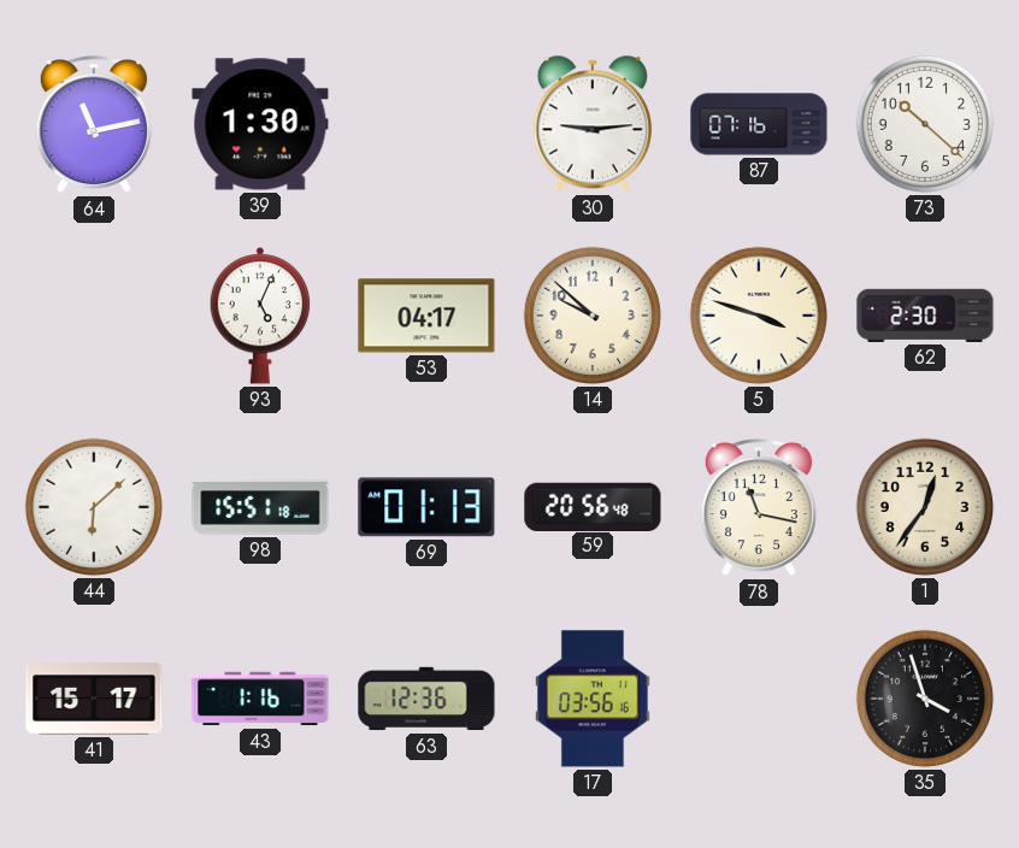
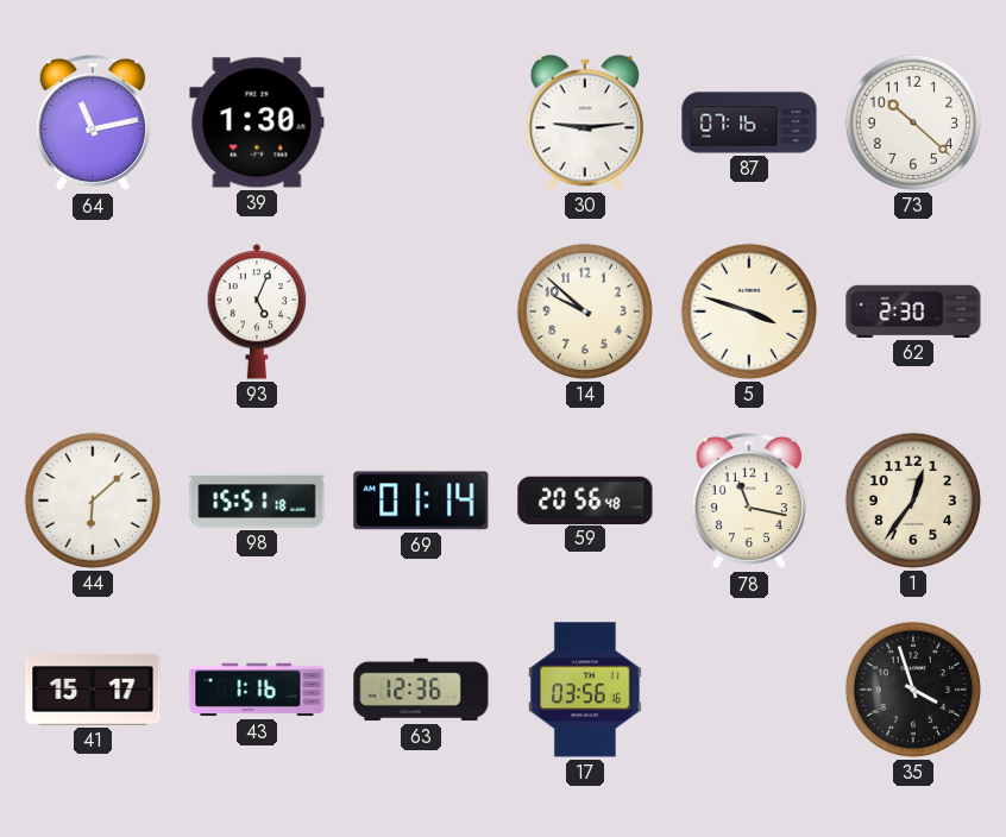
53: 04:17 -> none (426, 316)
69: 01:13 -> 01:14 (421, 501)
